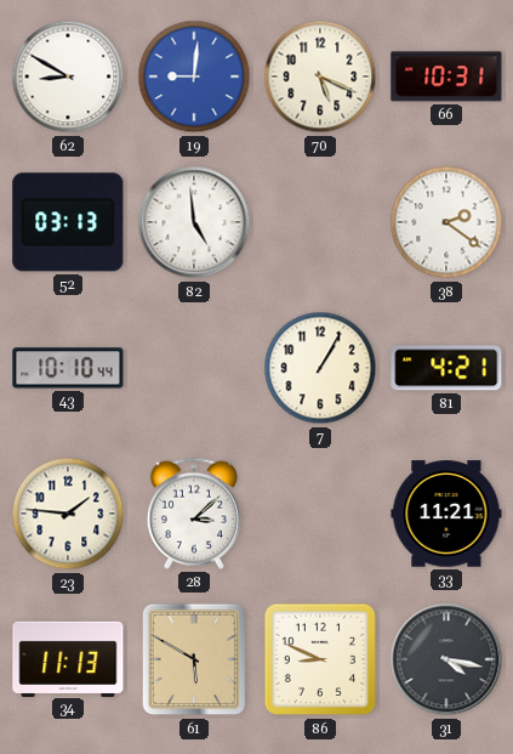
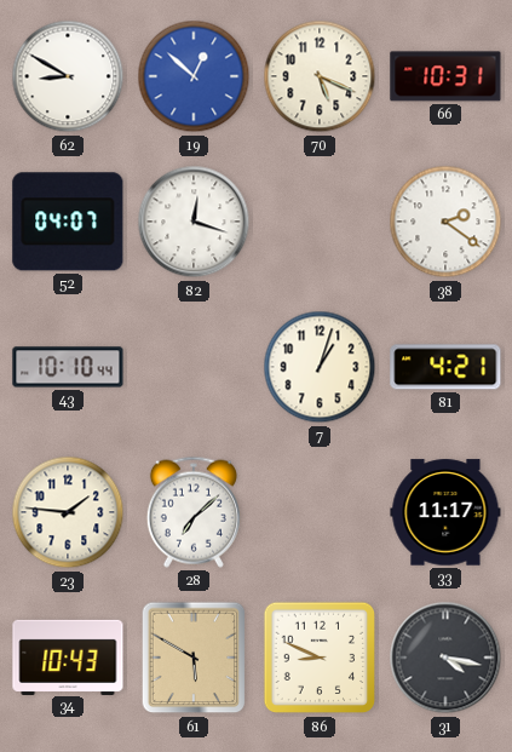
19: 9:01 -> 12:52 (194, 76)
52: 03:13 -> 04:07 (68, 222)
82: 4:59 -> 12:18 (194, 222)
7: 1:05 -> 1:03 (320, 367)
28: 3:08 -> 7:08 (194, 512)
33: 11:21 -> 11:17 (445, 512)
34: 11:13 -> 10:43 (68, 656)
